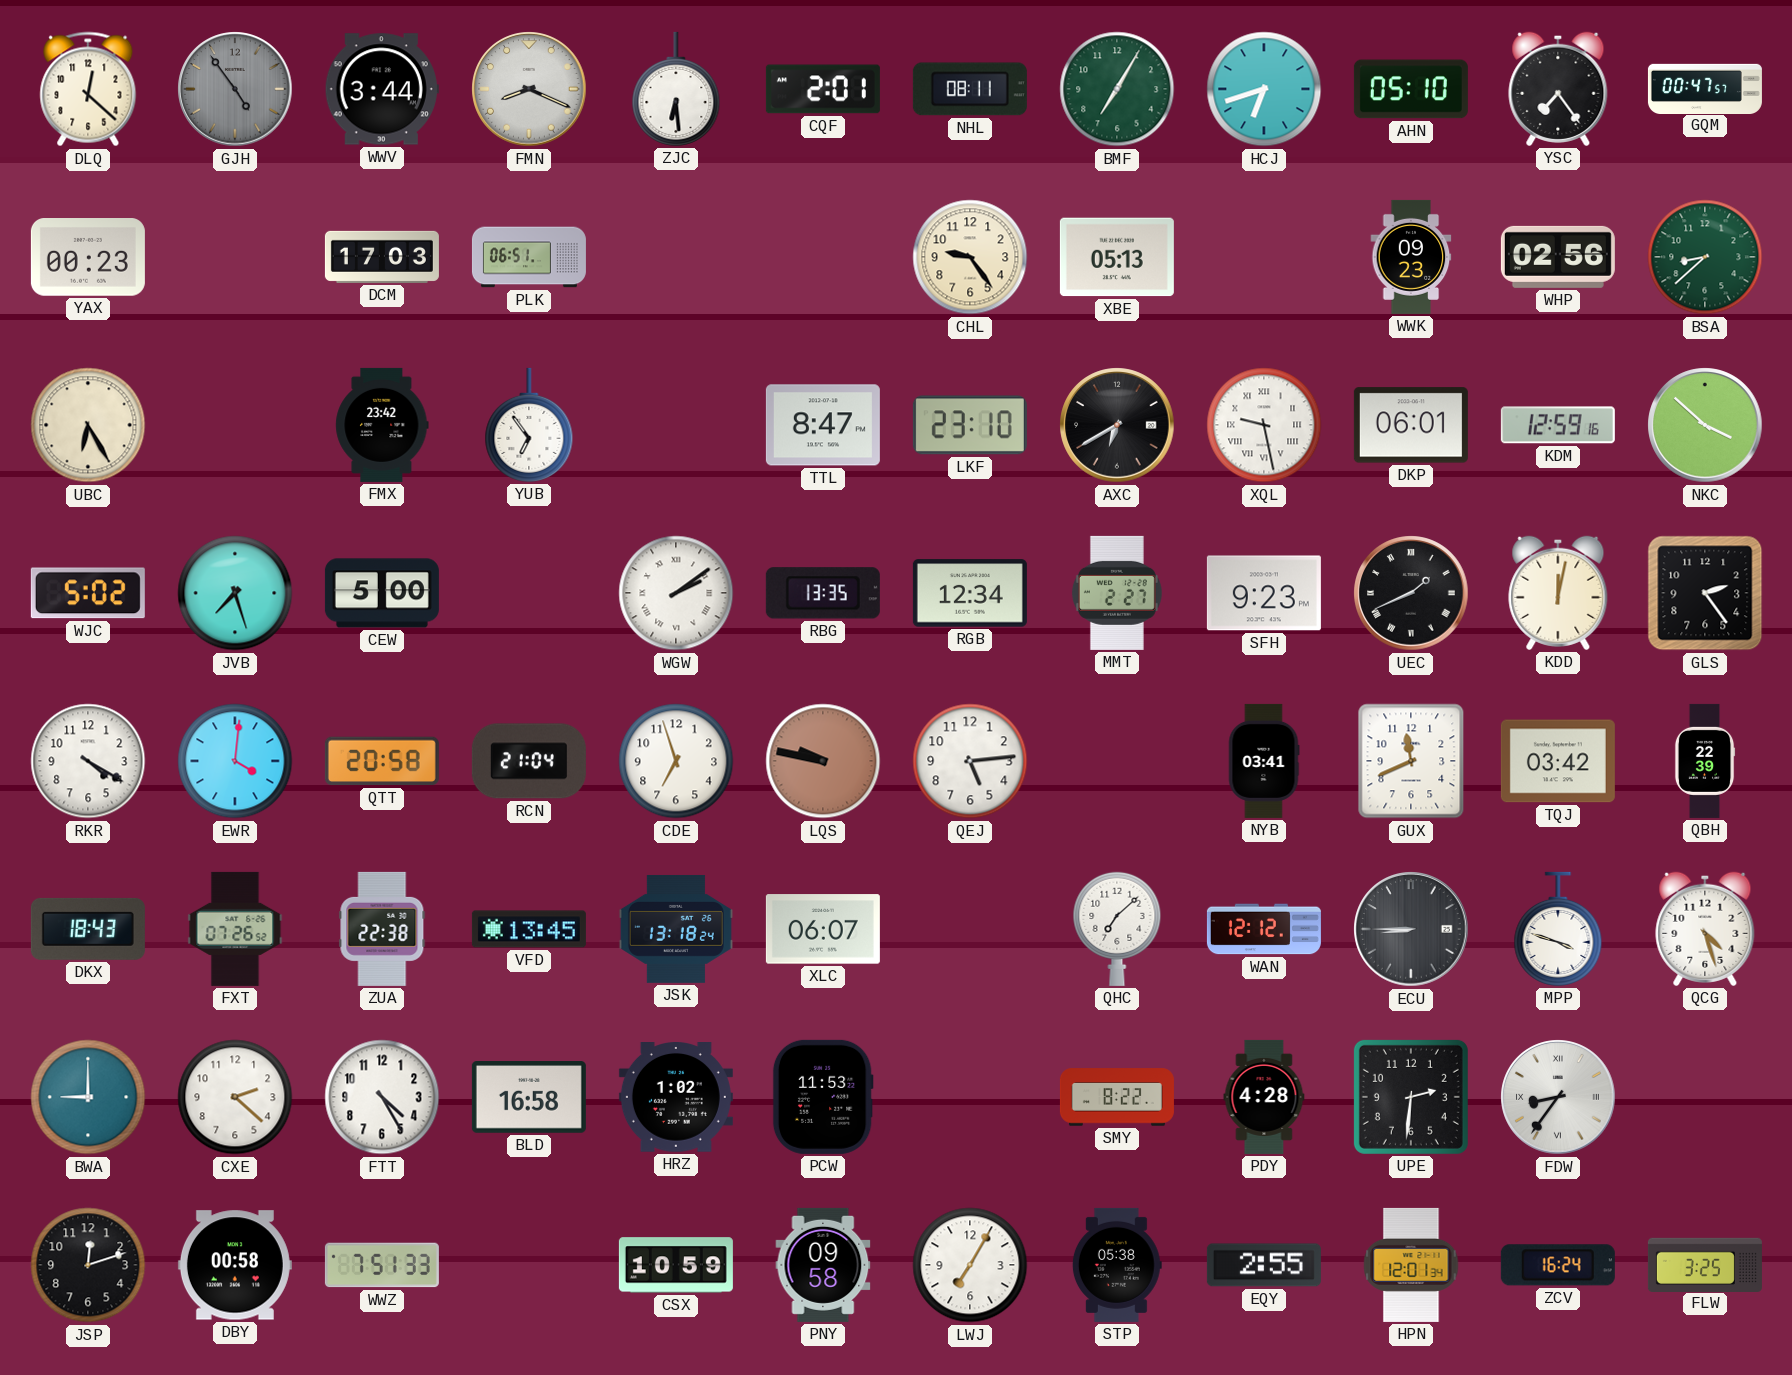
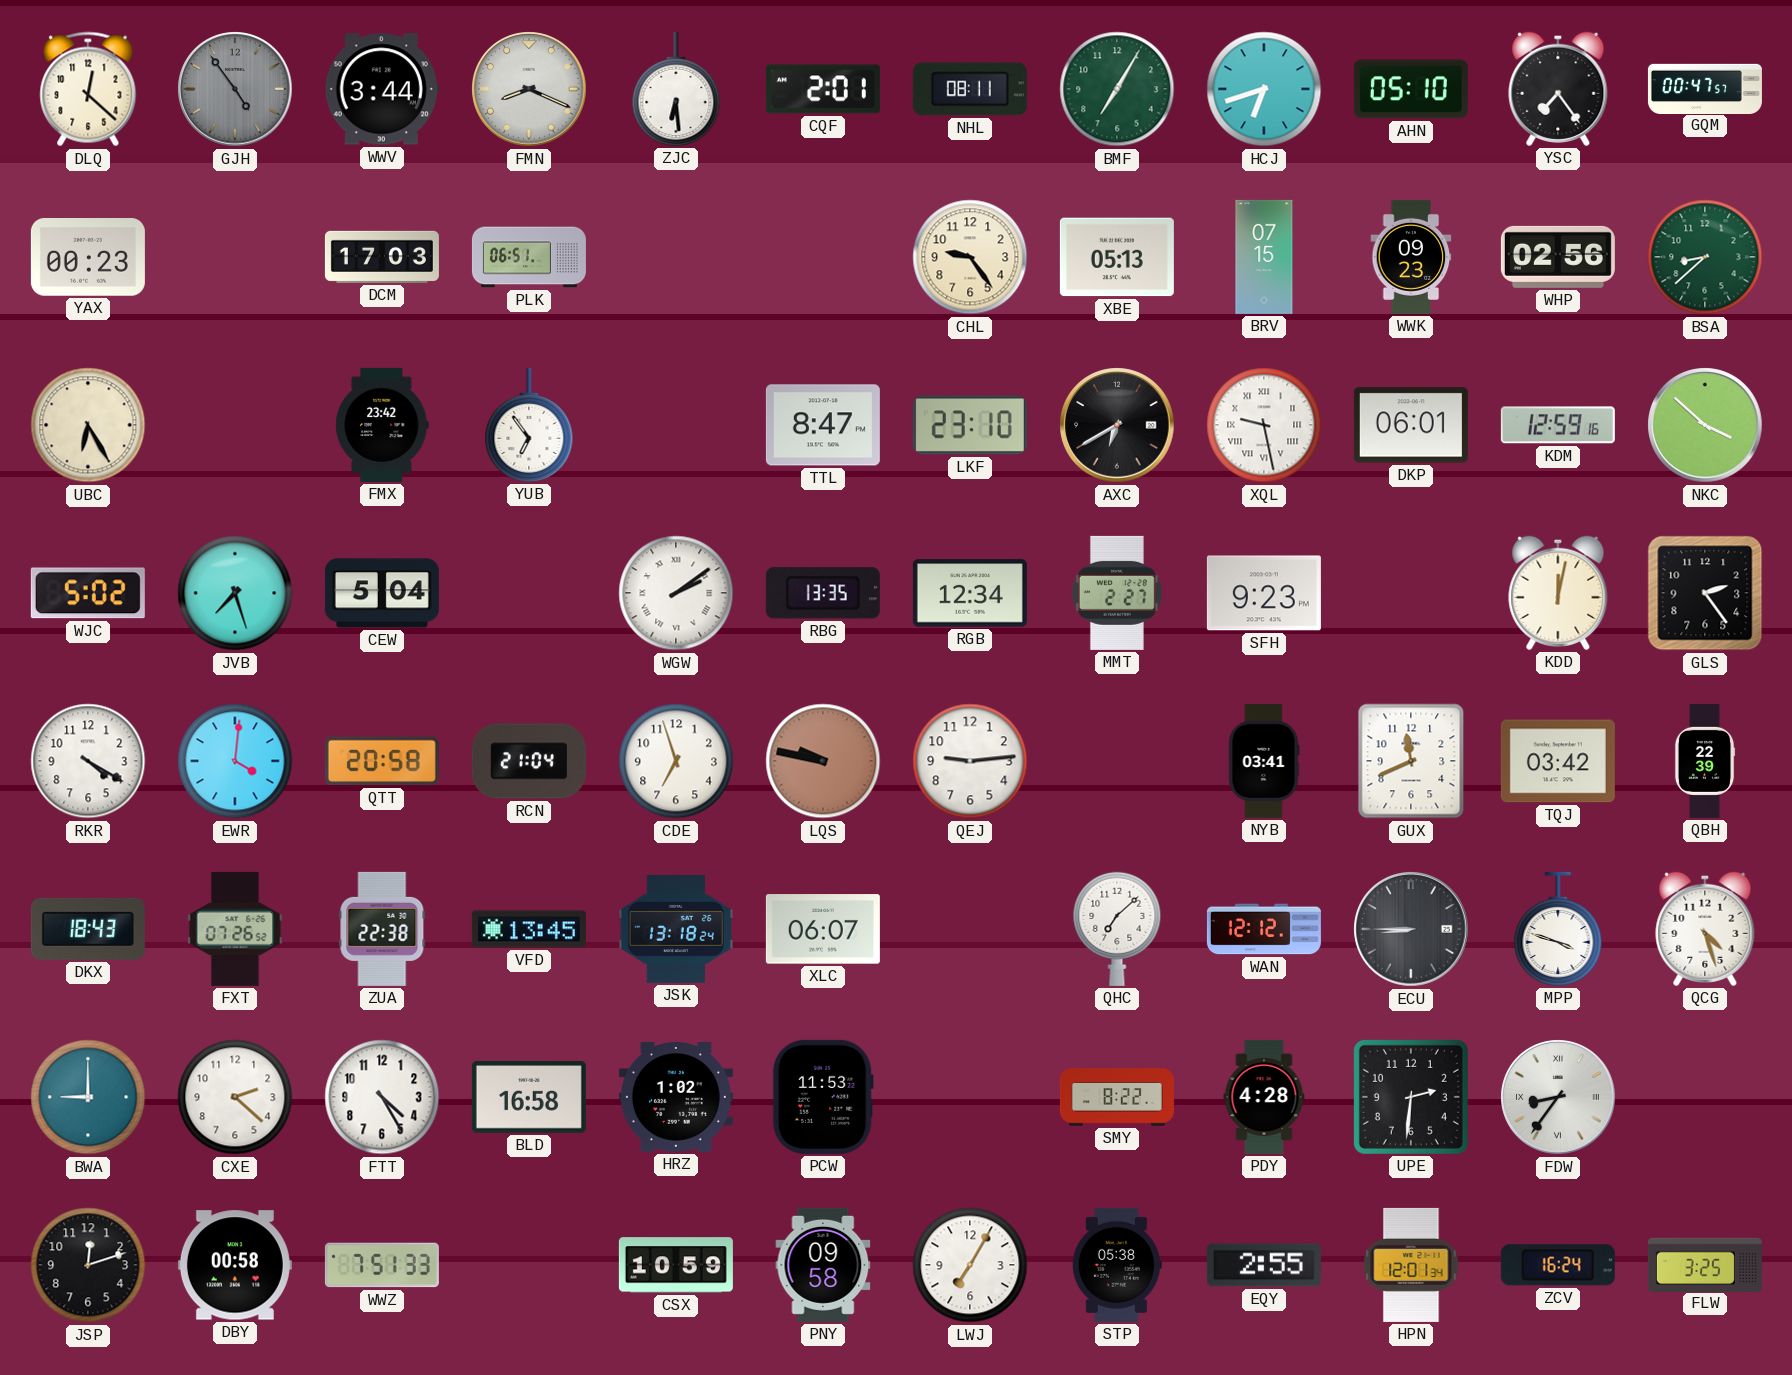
BRV: none -> 07:15 (1264, 257)
CEW: 5:00 -> 5:04 (382, 593)
UEC: 1:41 -> none (1411, 593)
QEJ: 5:14 -> 9:14 (970, 761)
